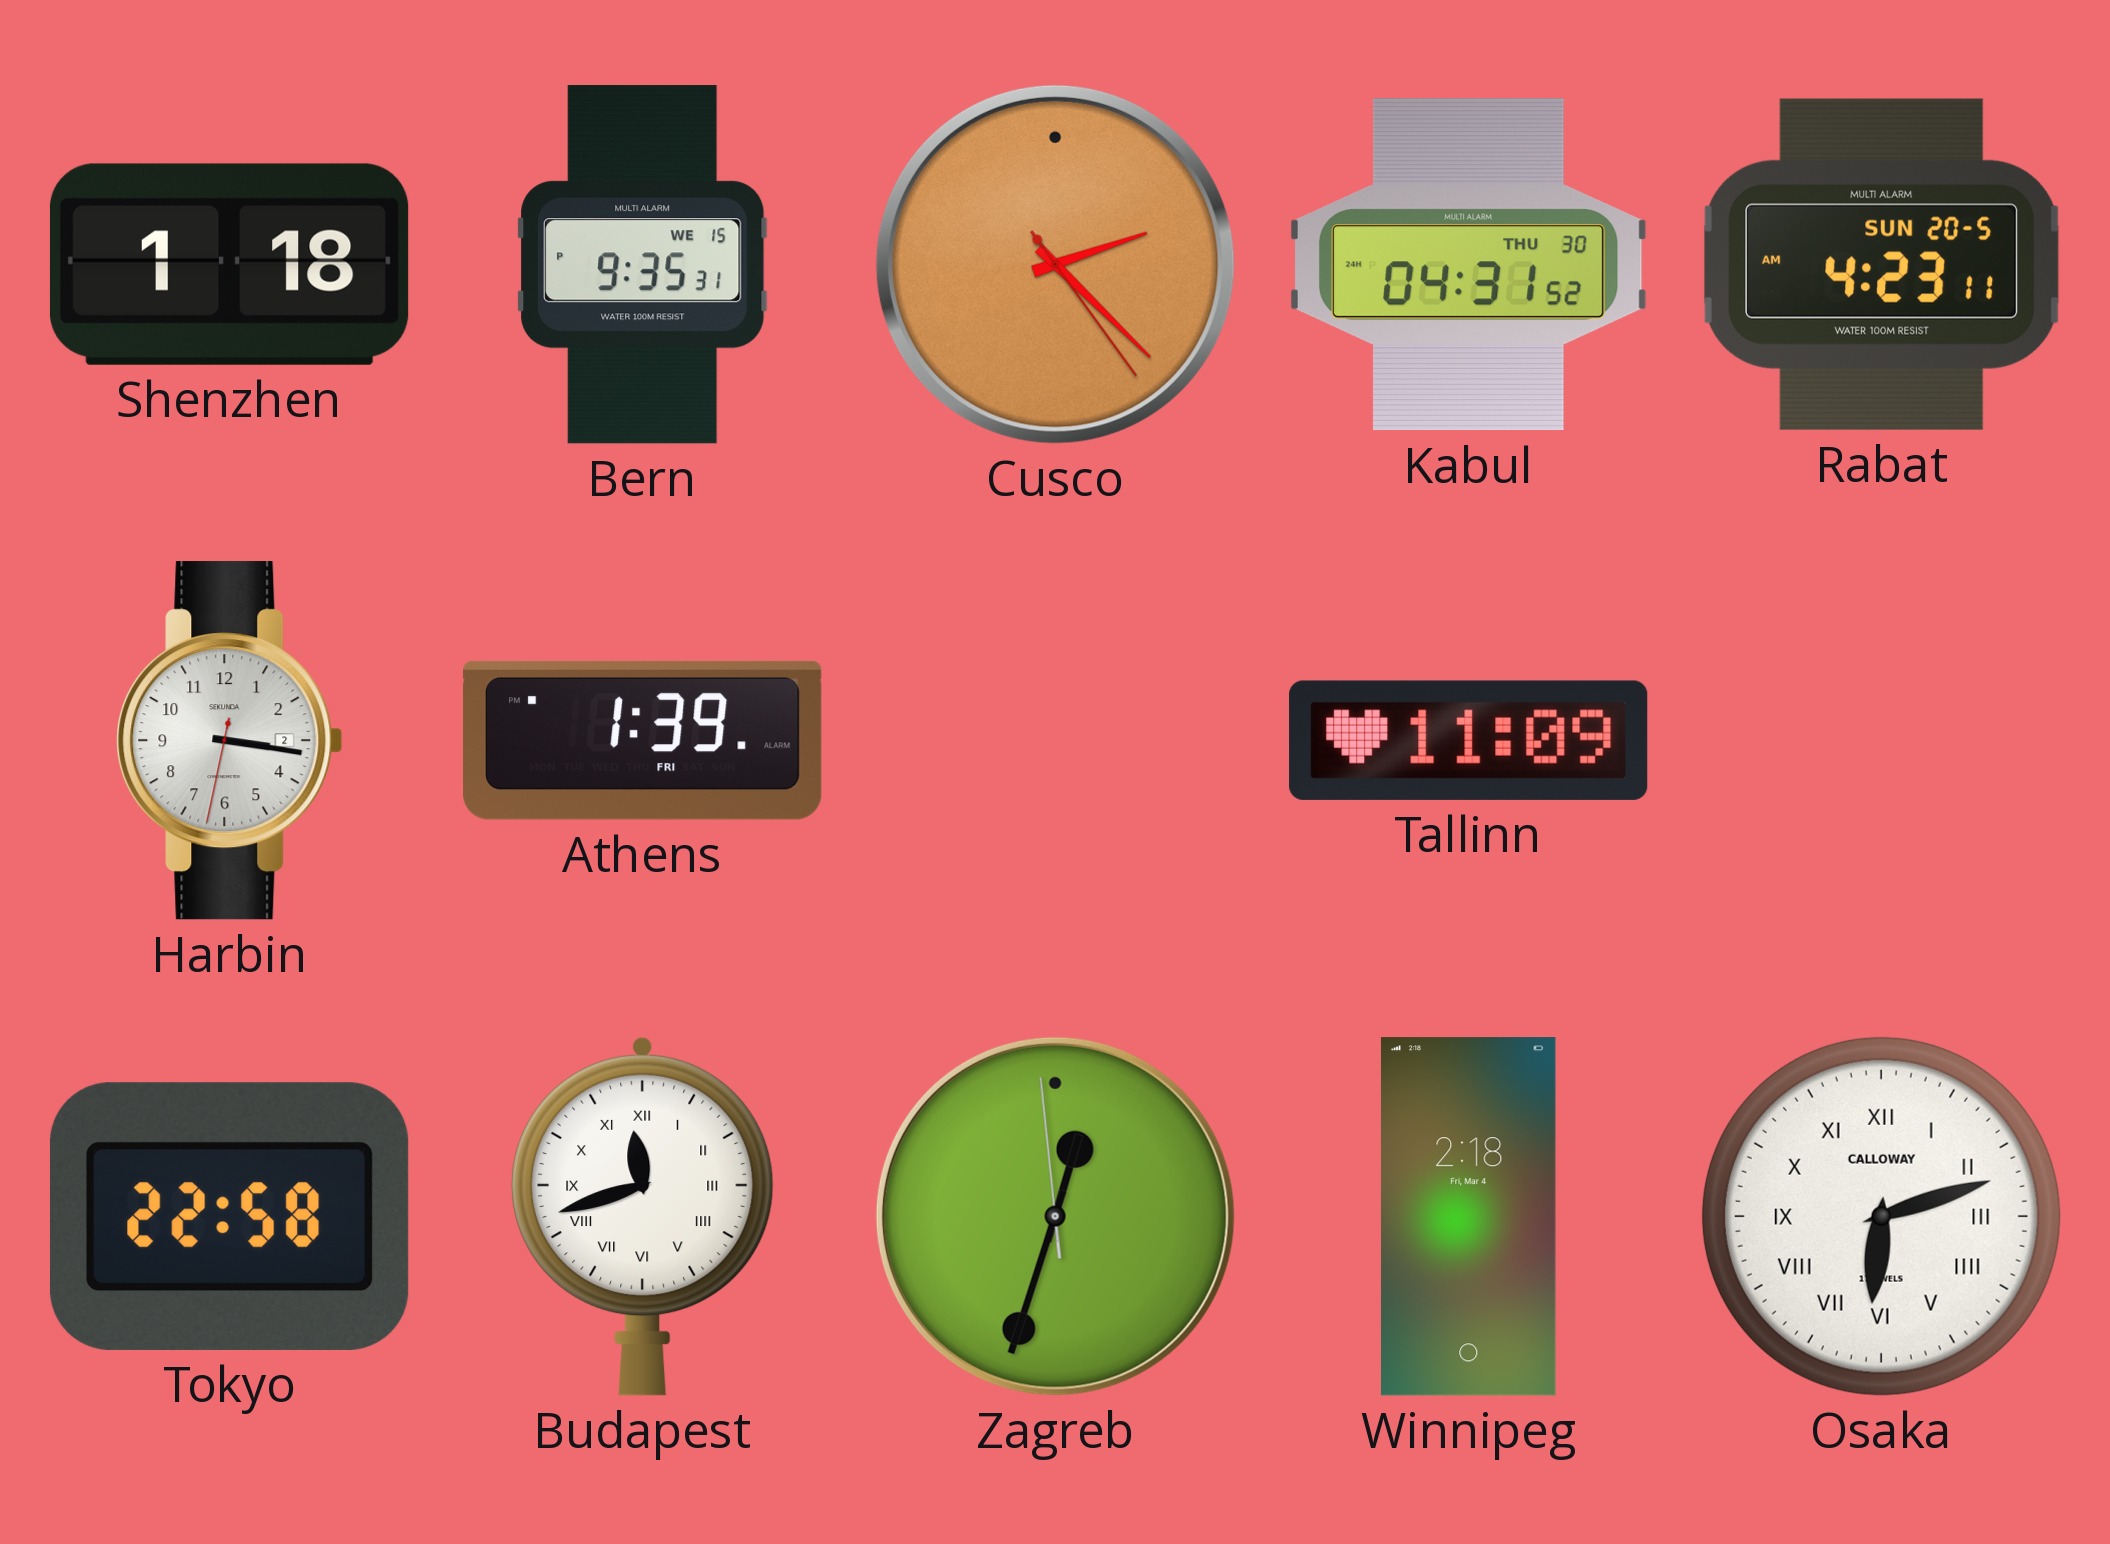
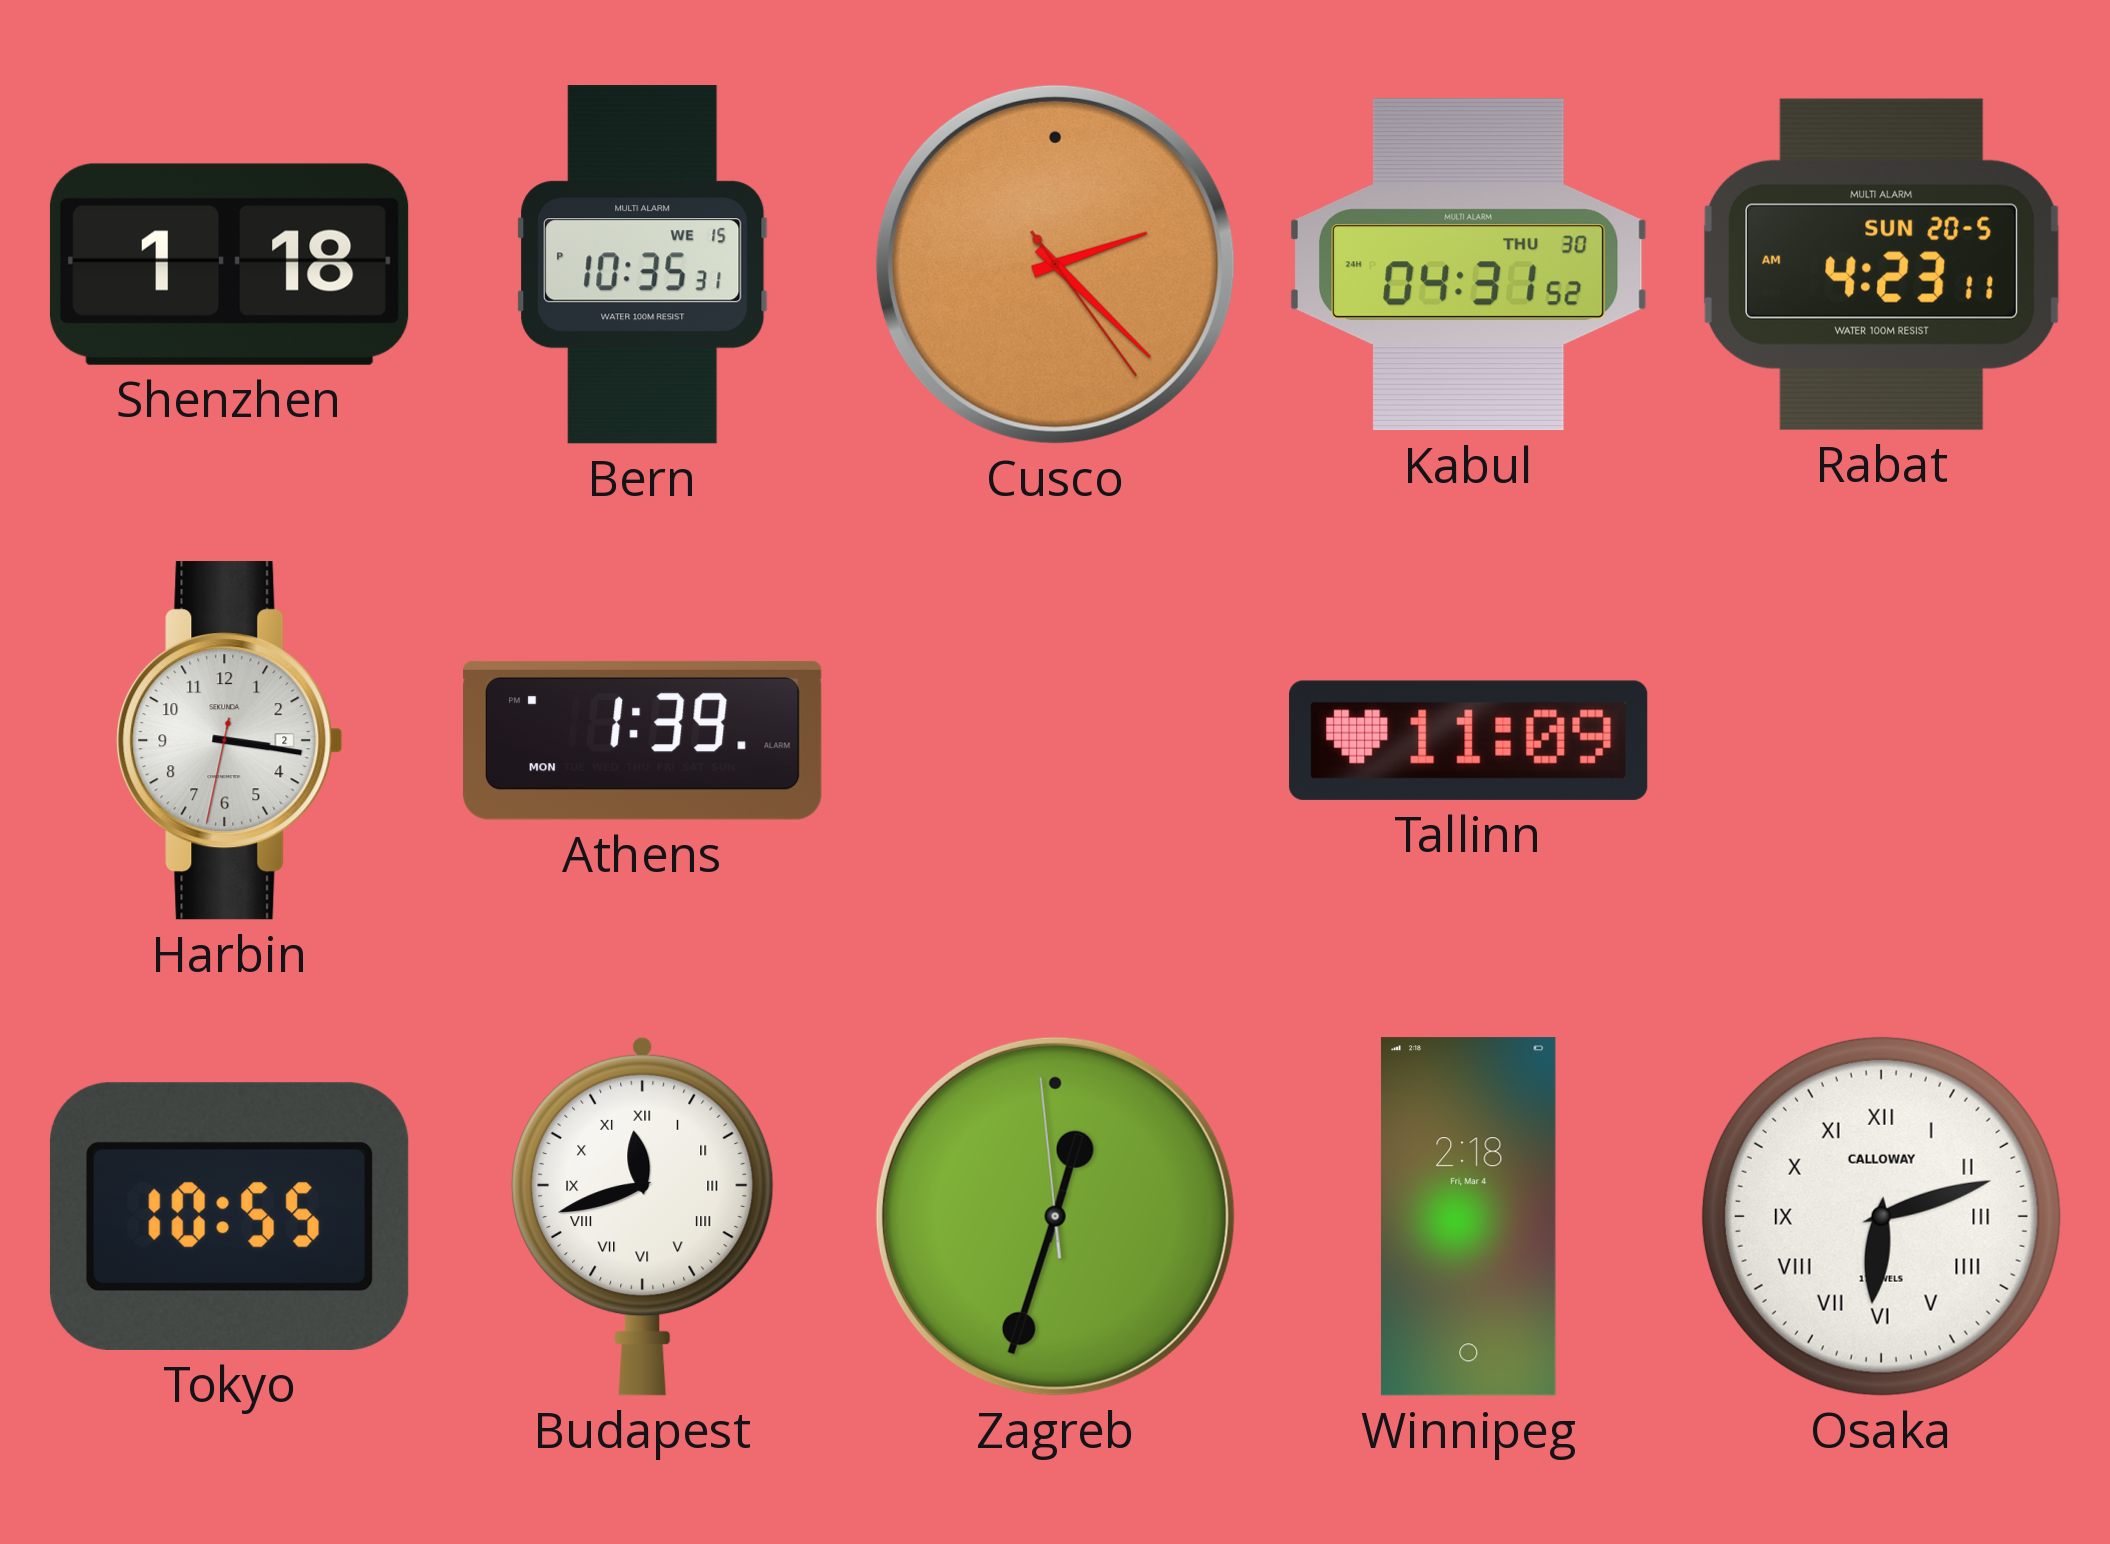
Bern: 9:35 -> 10:35 (643, 265)
Athens date: FRI -> MON (643, 740)
Tokyo: 22:58 -> 10:55 (229, 1216)
